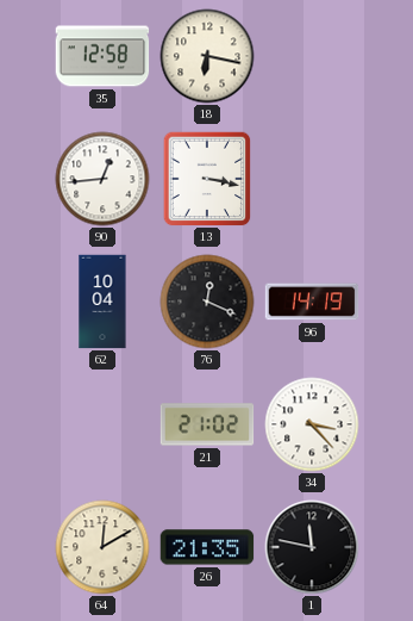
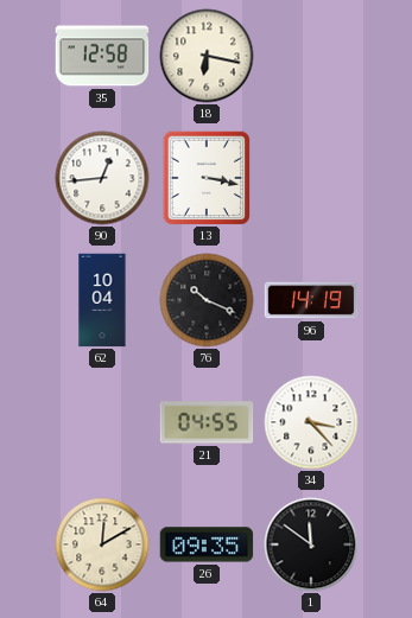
76: 12:19 -> 10:19 (207, 300)
21: 21:02 -> 04:55 (207, 422)
26: 21:35 -> 09:35 (207, 544)
1: 11:47 -> 11:51 (311, 544)
